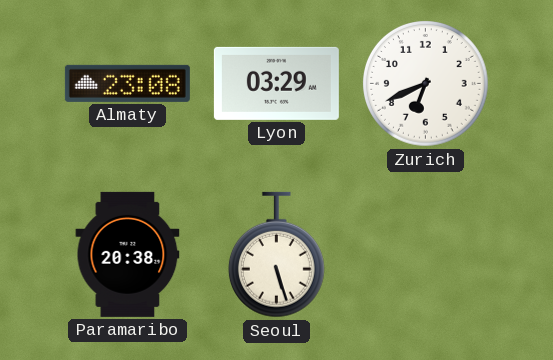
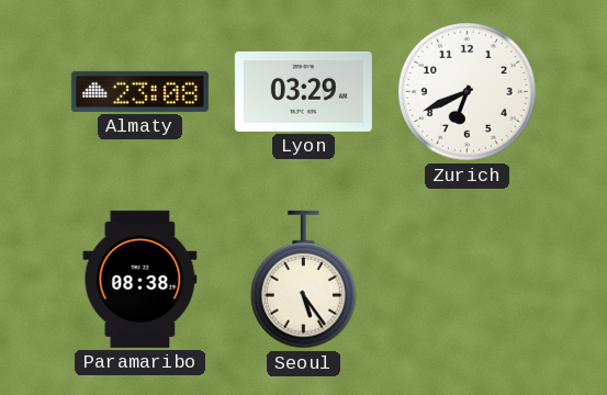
Paramaribo: 20:38 -> 08:38 (140, 279)
Seoul: 5:27 -> 5:24 (303, 280)
